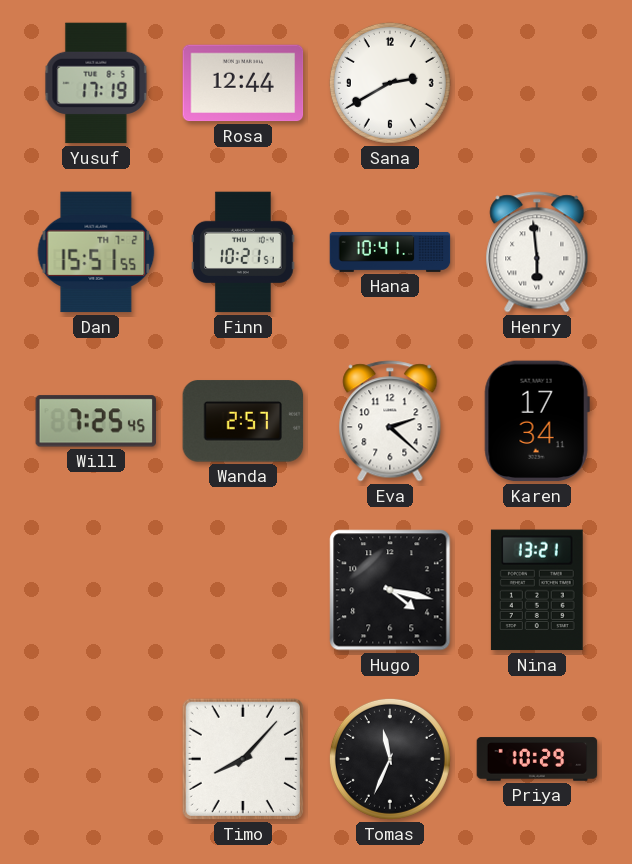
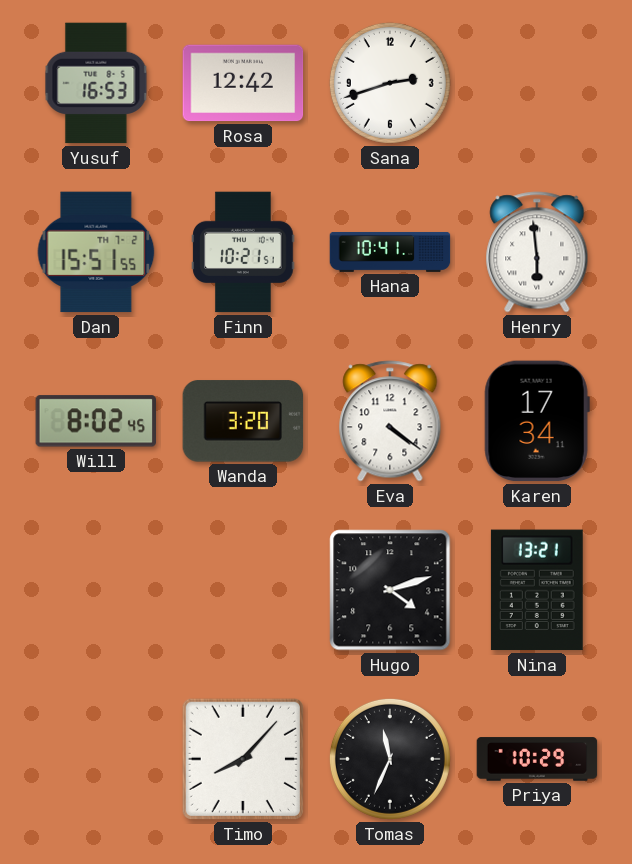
Yusuf: 17:19 -> 16:53 (96, 83)
Rosa: 12:44 -> 12:42 (243, 83)
Sana: 2:40 -> 2:42 (390, 83)
Will: 7:25 -> 8:02 (95, 421)
Wanda: 2:57 -> 3:20 (243, 421)
Eva: 2:22 -> 4:21 (390, 421)
Hugo: 4:17 -> 4:12 (390, 590)
